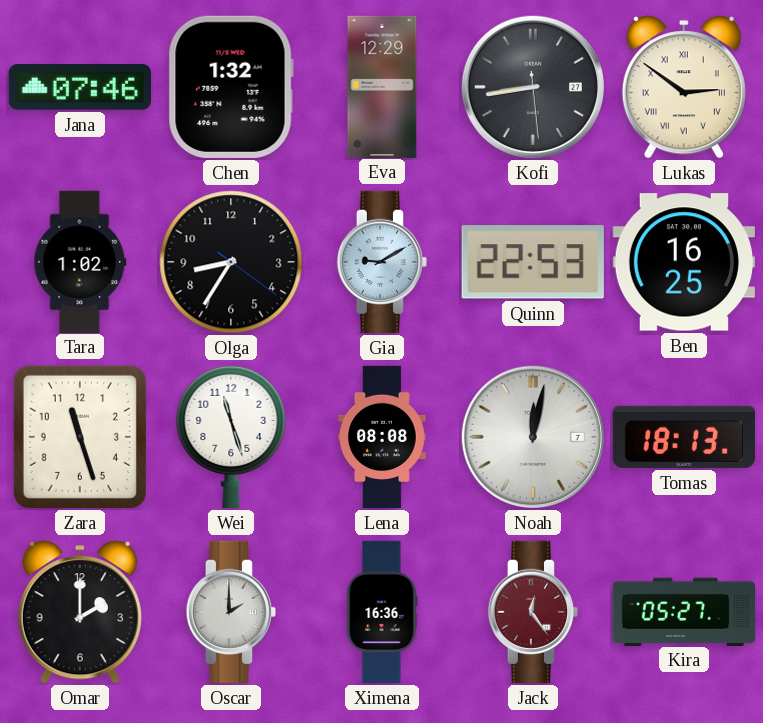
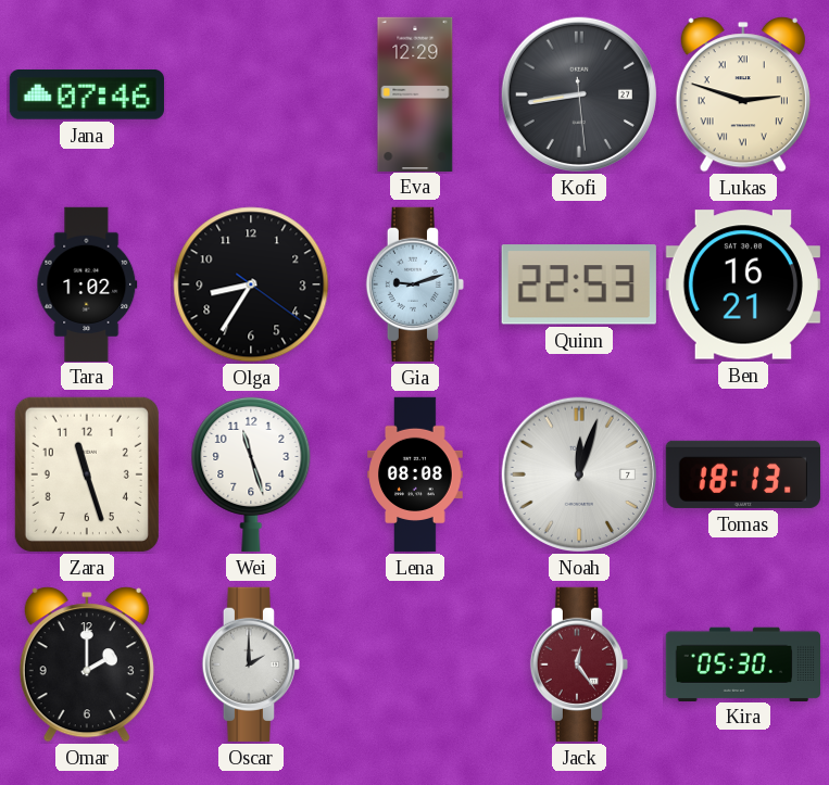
Chen: 1:32 -> none (231, 87)
Lukas: 2:51 -> 2:48 (743, 94)
Gia: 9:10 -> 9:12 (414, 284)
Ben: 16:25 -> 16:21 (743, 284)
Noah: 12:02 -> 12:03 (579, 474)
Ximena: 16:36 -> none (382, 612)
Kira: 05:27 -> 05:30 (742, 663)
